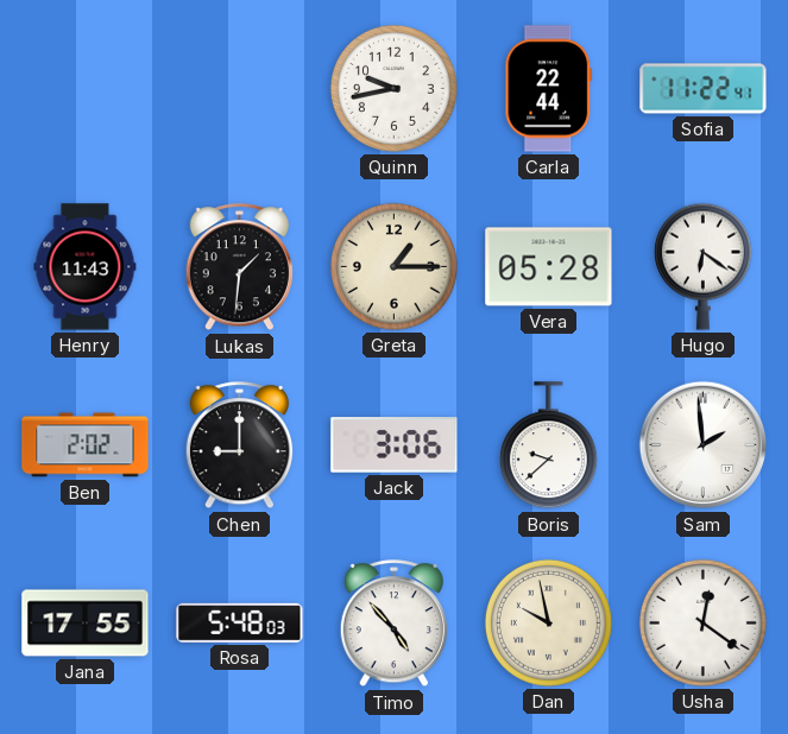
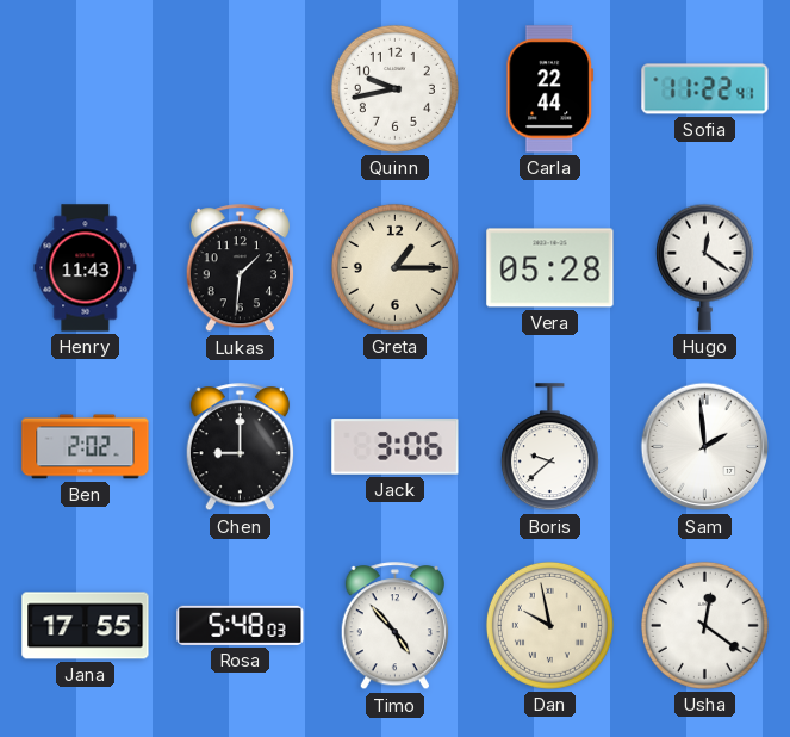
Hugo: 6:21 -> 12:21 (704, 267)
